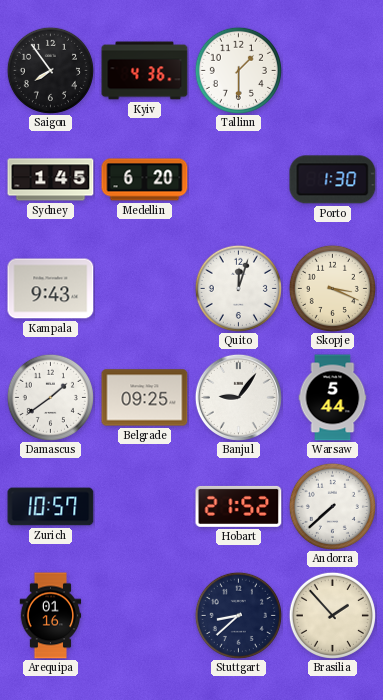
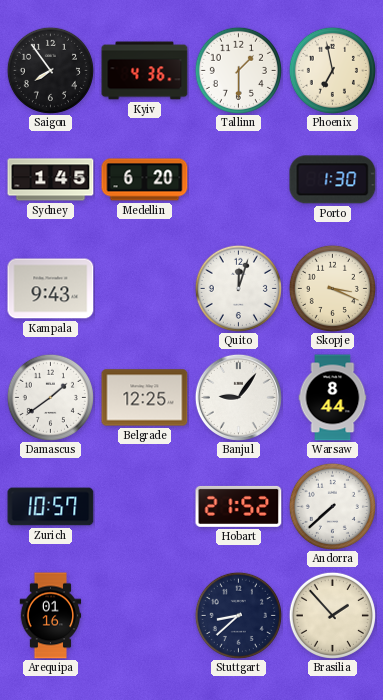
Phoenix: none -> 6:58 (332, 70)
Belgrade: 09:25 -> 12:25 (145, 398)
Warsaw: 5:44 -> 8:44 (333, 398)
